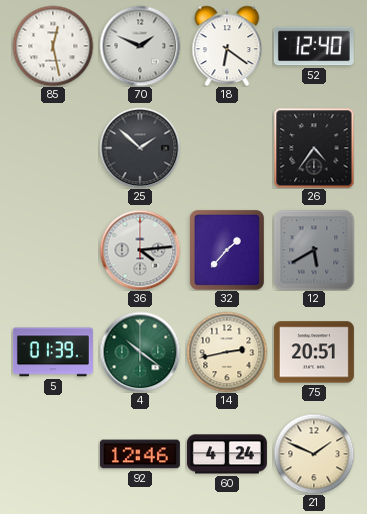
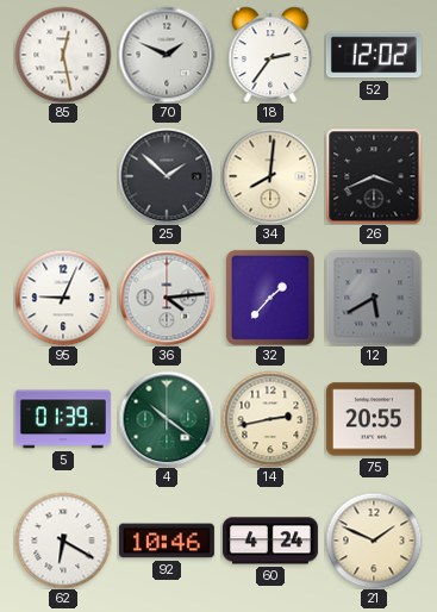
18: 6:21 -> 2:36 (270, 55)
52: 12:40 -> 12:02 (374, 55)
34: none -> 8:01 (270, 176)
26: 4:36 -> 3:41 (374, 176)
95: none -> 9:04 (63, 298)
75: 20:51 -> 20:55 (374, 419)
62: none -> 6:20 (63, 541)
92: 12:46 -> 10:46 (167, 541)
